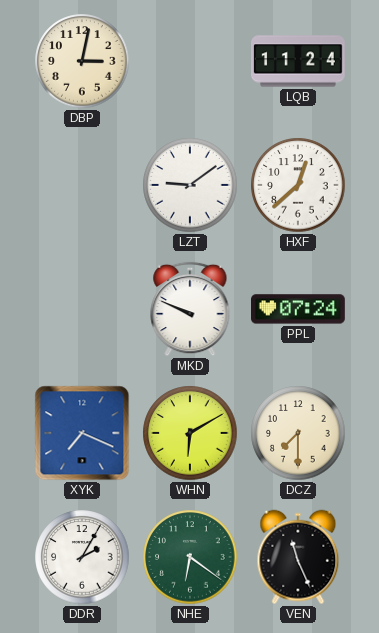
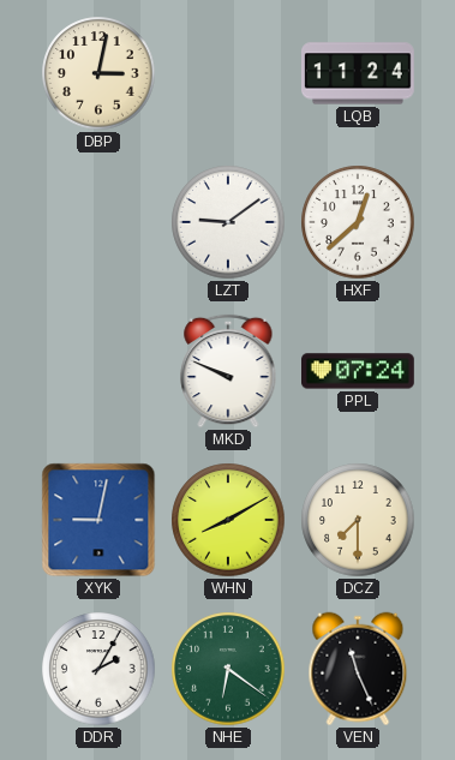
XYK: 7:19 -> 9:02 (98, 520)
WHN: 6:10 -> 8:10 (228, 520)
